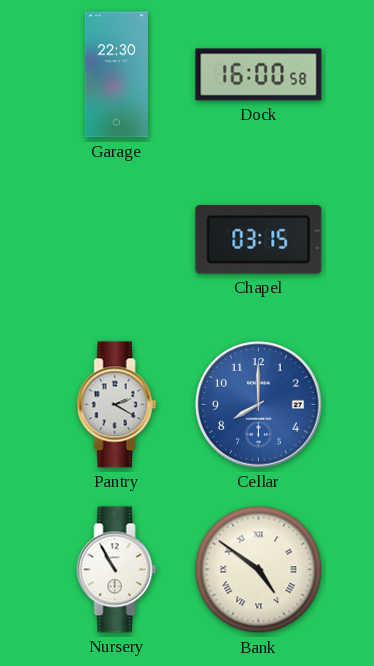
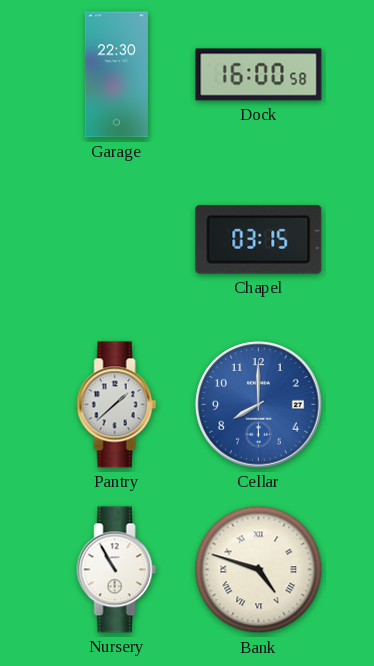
Pantry: 2:20 -> 1:38 (117, 405)
Bank: 4:51 -> 4:48 (259, 570)
